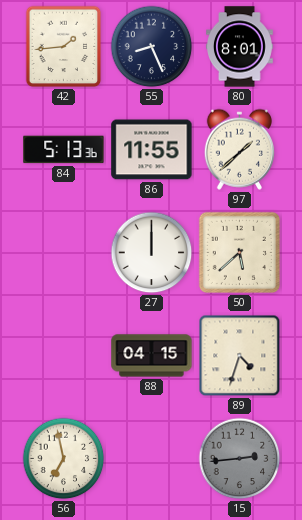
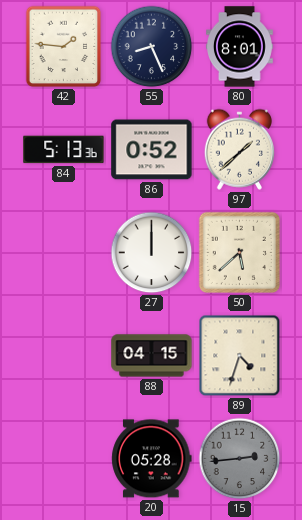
42: 1:44 -> 1:46 (64, 47)
86: 11:55 -> 0:52 (152, 150)
56: 6:58 -> none (64, 459)
20: none -> 05:28 (152, 459)
